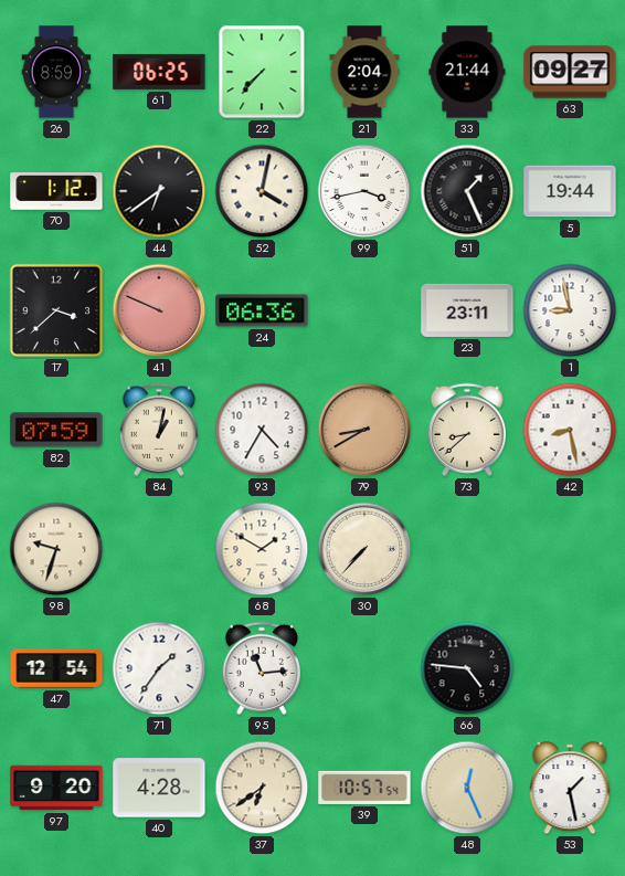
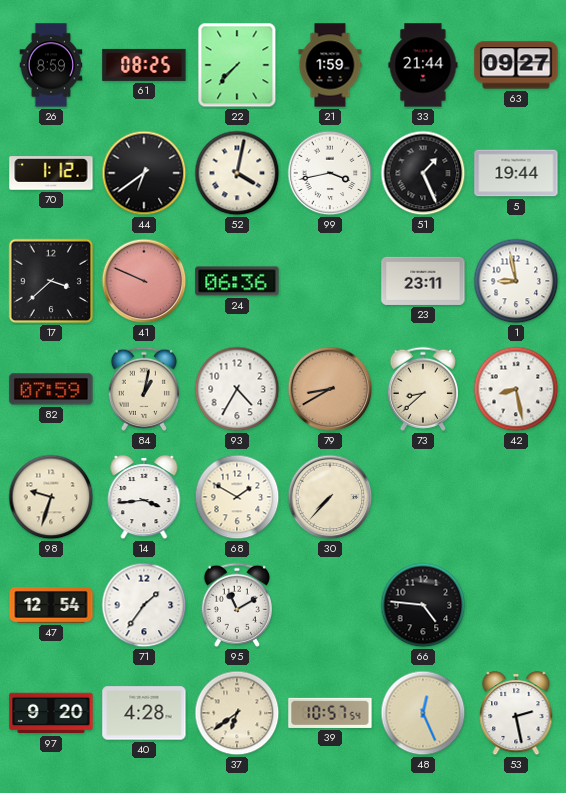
61: 06:25 -> 08:25 (144, 65)
21: 2:04 -> 1:59 (330, 65)
14: none -> 3:44 (144, 498)
95: 11:14 -> 11:10 (237, 605)
53: 1:28 -> 2:28 (516, 714)
